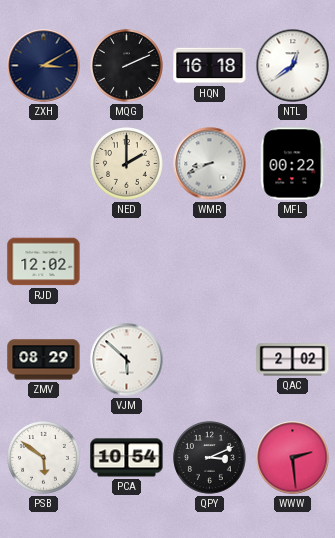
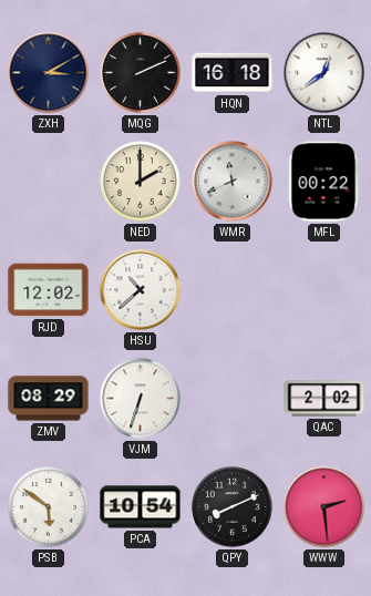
WMR: 8:41 -> 11:41 (233, 182)
HSU: none -> 10:38 (141, 290)
VJM: 5:52 -> 6:33 (141, 399)
QPY: 3:11 -> 8:11 (233, 507)
